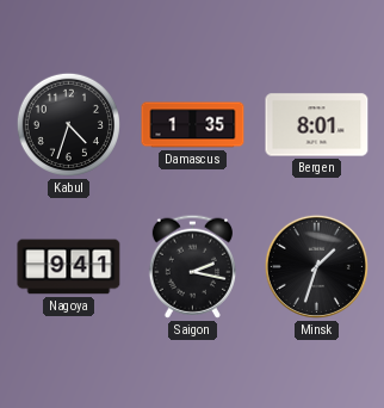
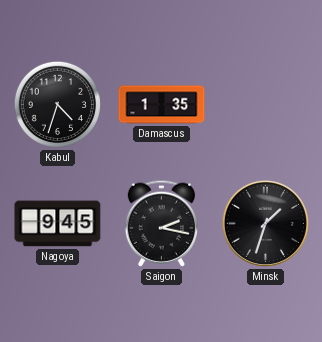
Bergen: 8:01 -> none (317, 125)
Nagoya: 9:41 -> 9:45 (58, 224)
